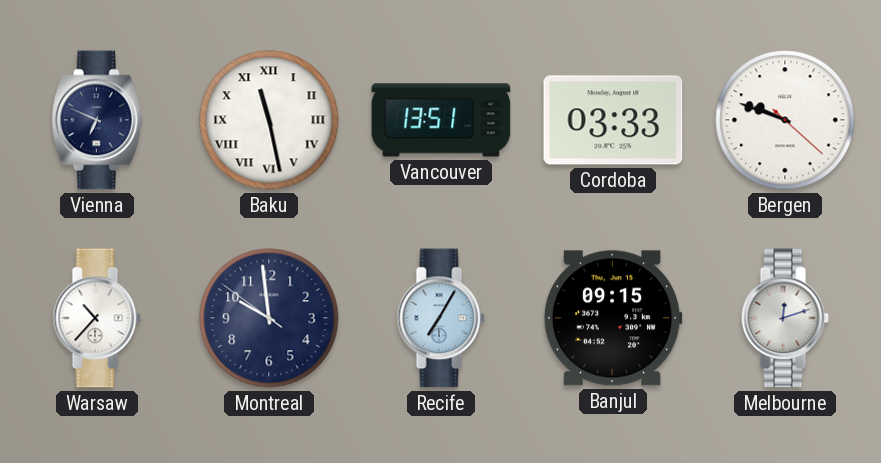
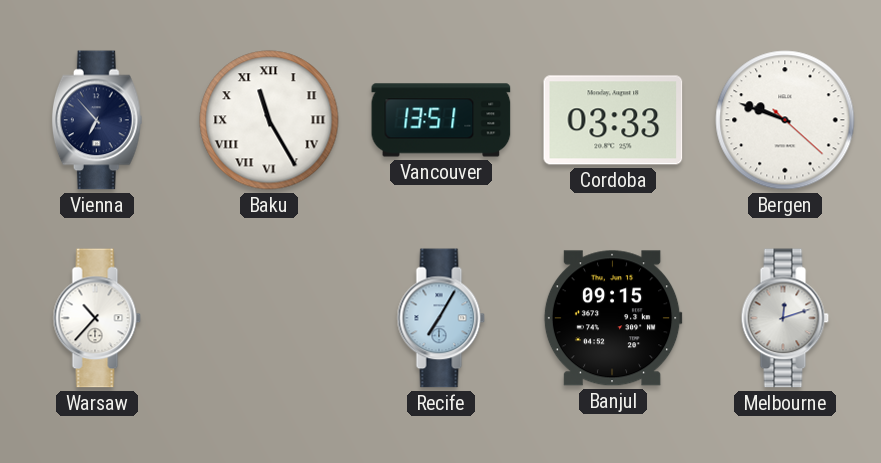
Vienna: 6:49 -> 6:53 (97, 120)
Baku: 11:28 -> 11:25 (269, 120)
Montreal: 9:58 -> none (269, 318)
